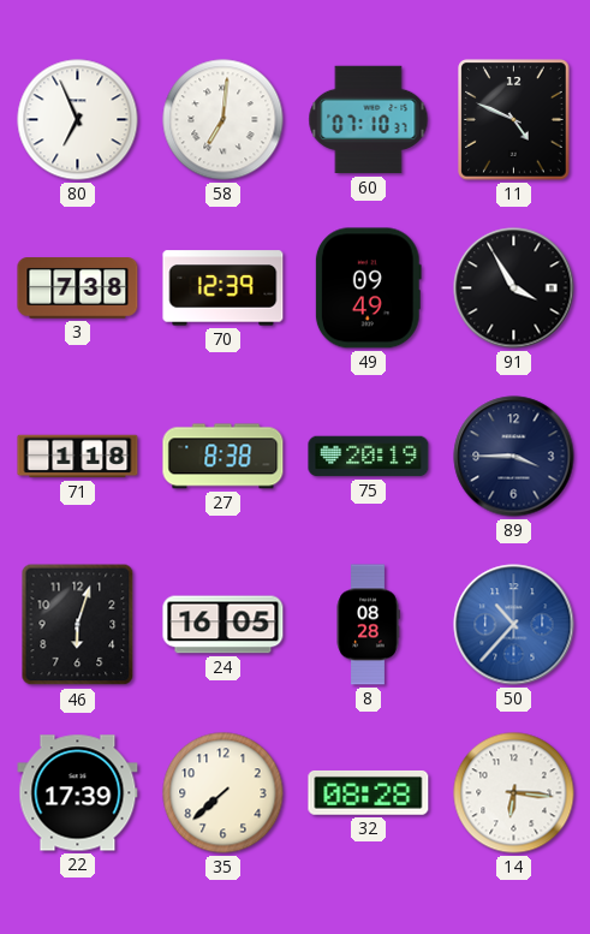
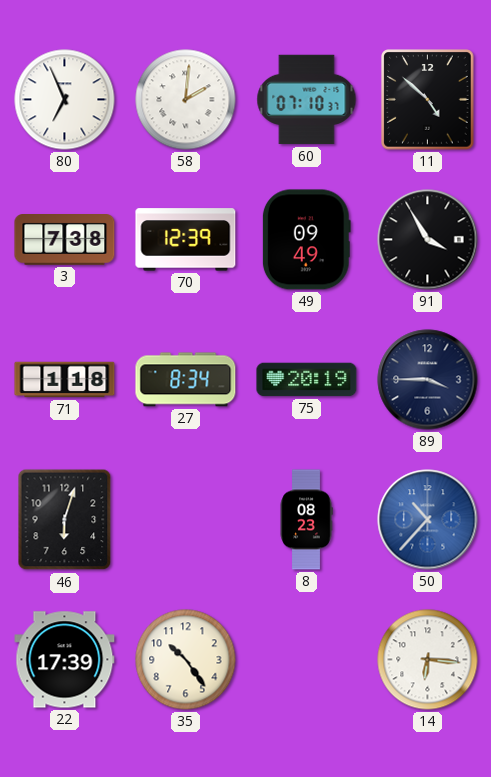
58: 7:01 -> 2:01 (186, 100)
11: 4:49 -> 4:52 (428, 100)
27: 8:38 -> 8:34 (186, 380)
24: 16:05 -> none (224, 625)
8: 08:28 -> 08:23 (306, 520)
35: 7:38 -> 10:24 (186, 660)
32: 08:28 -> none (369, 792)
